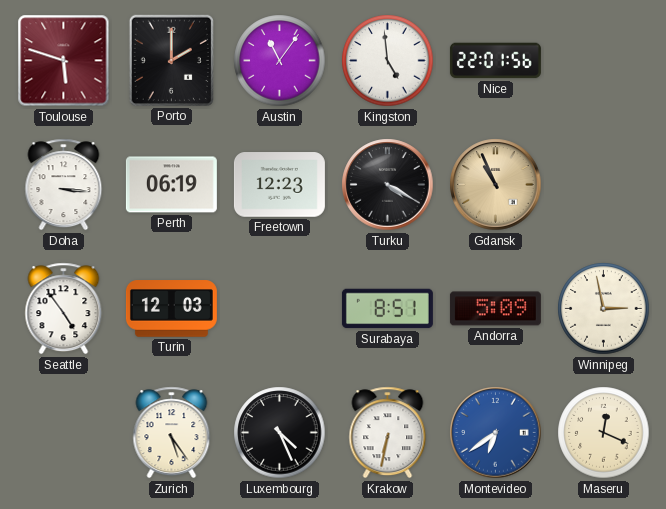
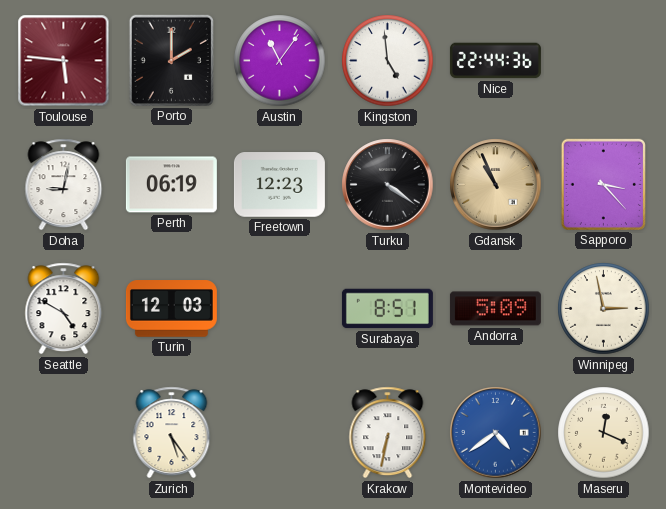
Toulouse: 5:48 -> 5:46 (64, 61)
Nice: 22:01 -> 22:44 (495, 61)
Doha: 3:16 -> 9:02 (64, 185)
Turku: 4:20 -> 4:21 (388, 185)
Sapporo: none -> 3:23 (603, 184)
Seattle: 4:54 -> 4:50 (64, 309)
Luxembourg: 4:26 -> none (280, 433)
Montevideo: 6:39 -> 4:39 (496, 433)
